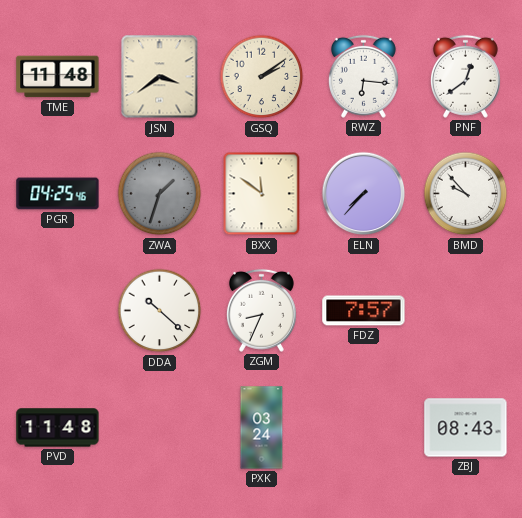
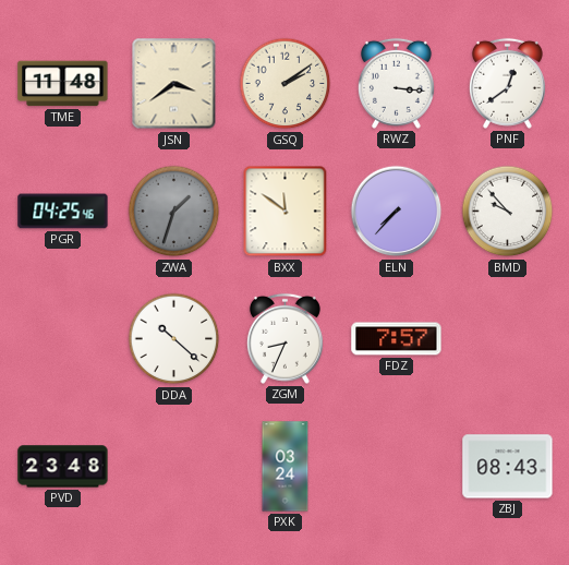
RWZ: 6:16 -> 3:16 (396, 83)
PVD: 11:48 -> 23:48 (63, 467)
